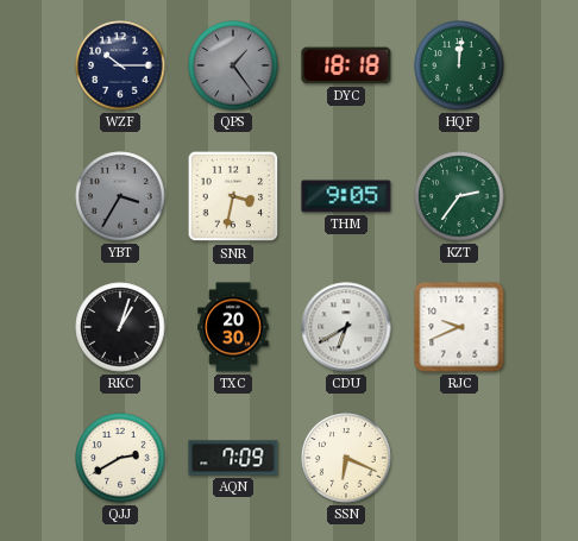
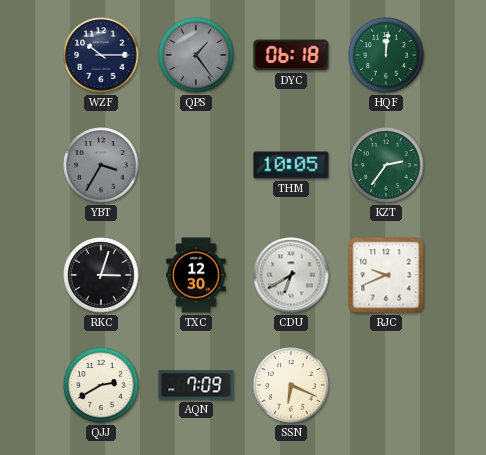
DYC: 18:18 -> 06:18 (291, 55)
SNR: 3:32 -> none (233, 196)
THM: 9:05 -> 10:05 (291, 165)
RKC: 1:03 -> 3:03 (101, 275)
TXC: 20:30 -> 12:30 (196, 275)
